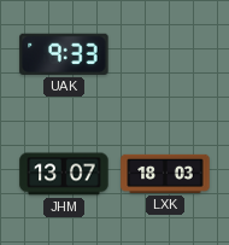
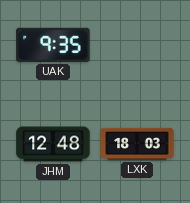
UAK: 9:33 -> 9:35 (53, 45)
JHM: 13:07 -> 12:48 (53, 144)
